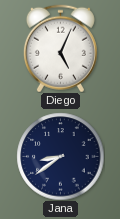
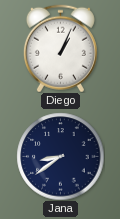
Diego: 5:04 -> 1:04 (60, 48)
